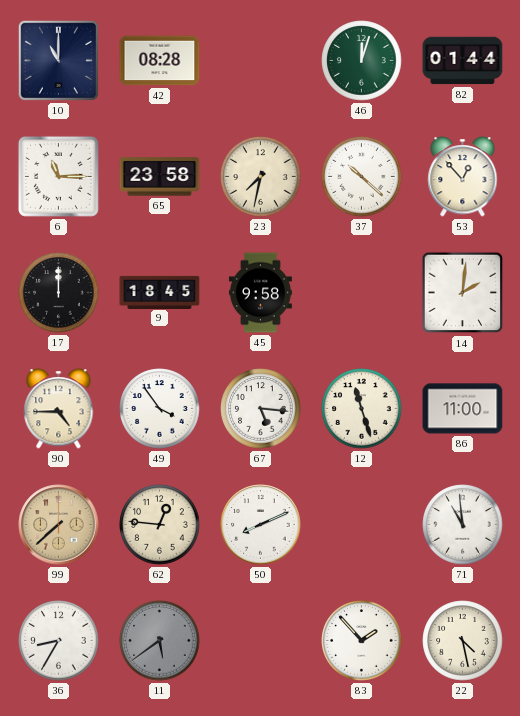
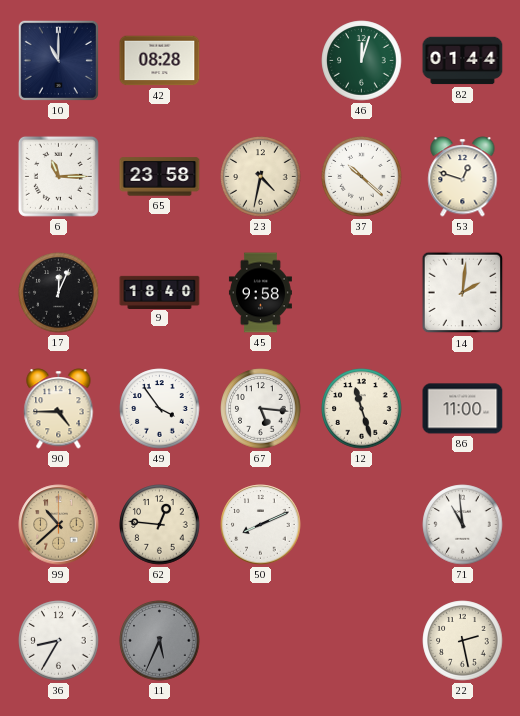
23: 7:32 -> 4:32 (261, 177)
53: 12:53 -> 12:48 (463, 177)
17: 12:00 -> 12:04 (59, 293)
9: 18:45 -> 18:40 (160, 292)
99: 7:38 -> 10:38 (59, 525)
11: 5:39 -> 5:34 (160, 641)
83: 1:53 -> none (362, 641)
22: 4:28 -> 2:28 (463, 641)
